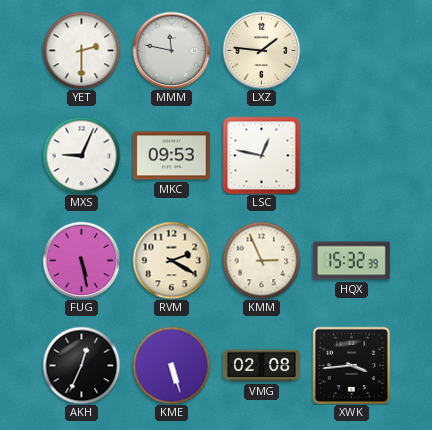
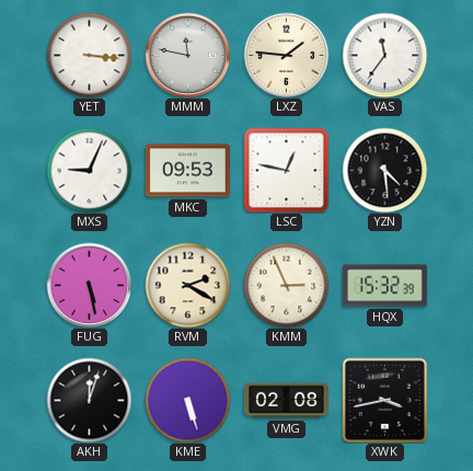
YET: 2:30 -> 3:16 (89, 55)
VAS: none -> 11:36 (384, 55)
YZN: none -> 4:29 (384, 170)
AKH: 12:34 -> 12:03 (89, 400)
XWK: 3:44 -> 3:43 (384, 400)
